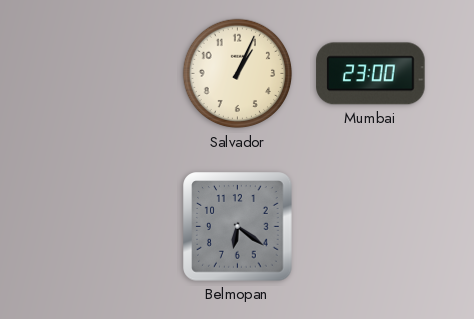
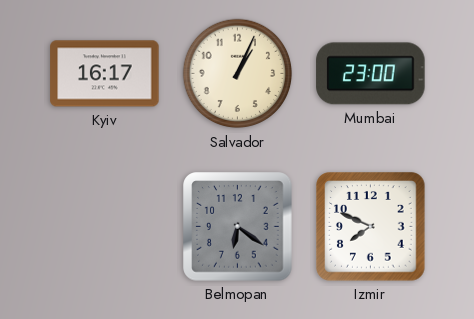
Kyiv: none -> 16:17 (105, 74)
Izmir: none -> 7:49 (371, 227)
